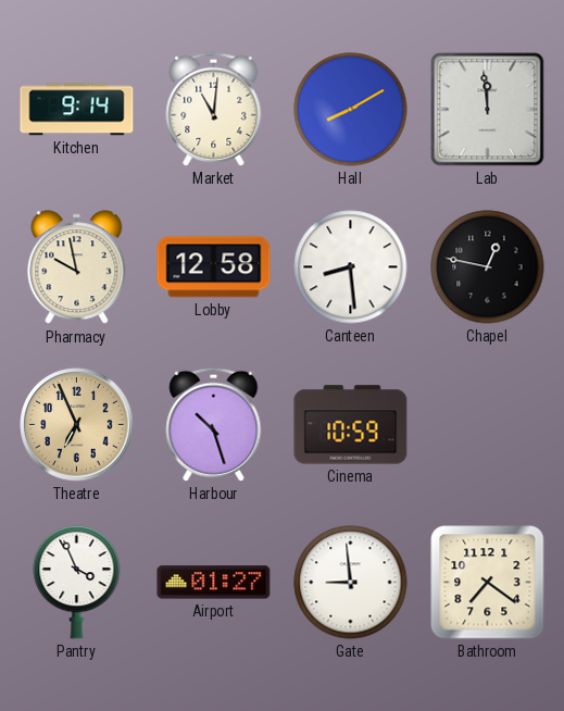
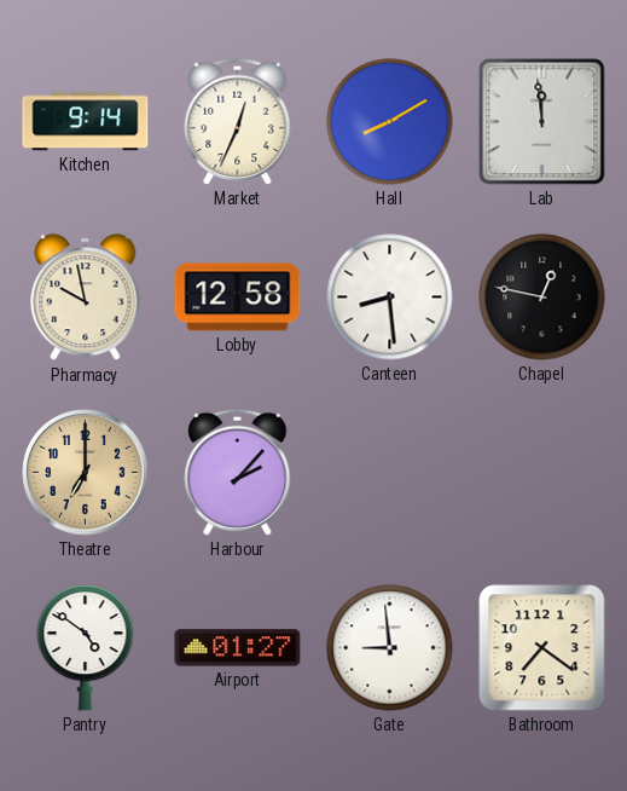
Market: 11:01 -> 12:34 (238, 121)
Theatre: 6:56 -> 7:00 (86, 473)
Harbour: 10:27 -> 2:07 (238, 472)
Cinema: 10:59 -> none (351, 425)
Pantry: 3:56 -> 4:51 (86, 648)
